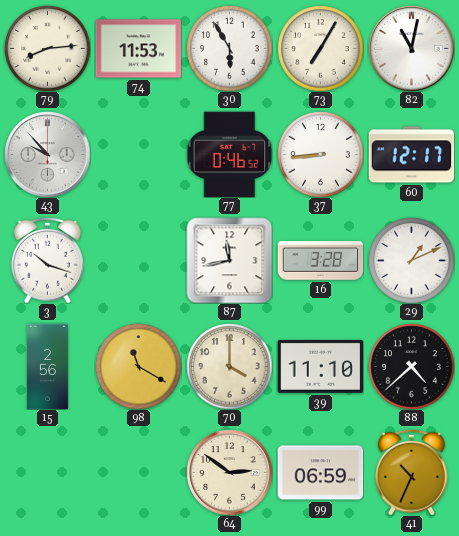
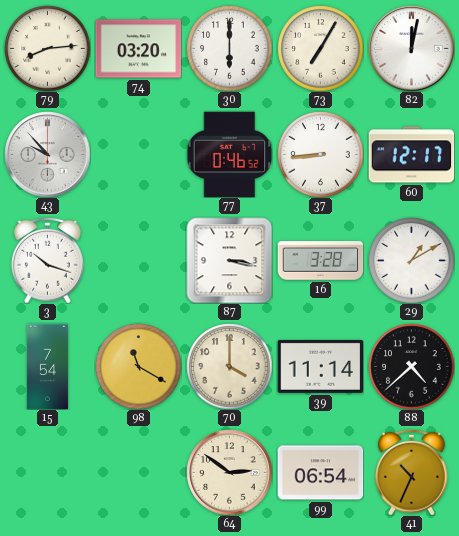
74: 11:53 -> 03:20 (138, 49)
30: 5:55 -> 6:00 (229, 48)
82: 11:02 -> 12:02 (411, 48)
87: 11:43 -> 3:17 (229, 260)
29: 1:11 -> 1:10 (411, 260)
15: 2:56 -> 7:54 (47, 366)
39: 11:10 -> 11:14 (320, 366)
99: 06:59 -> 06:54 (320, 473)
